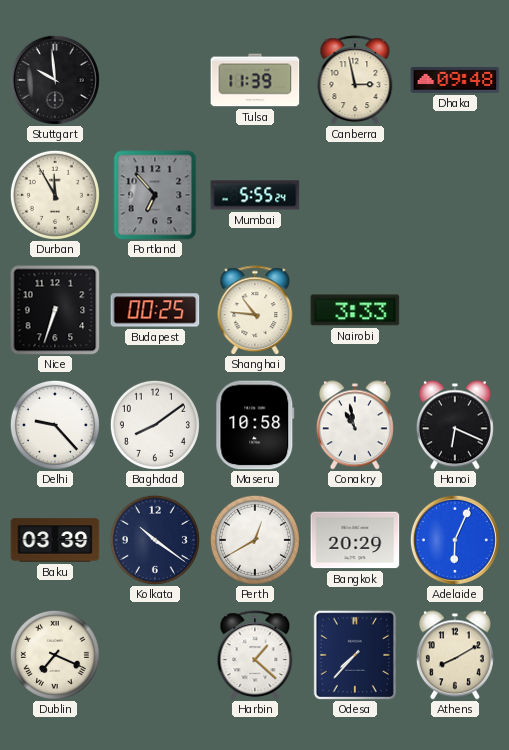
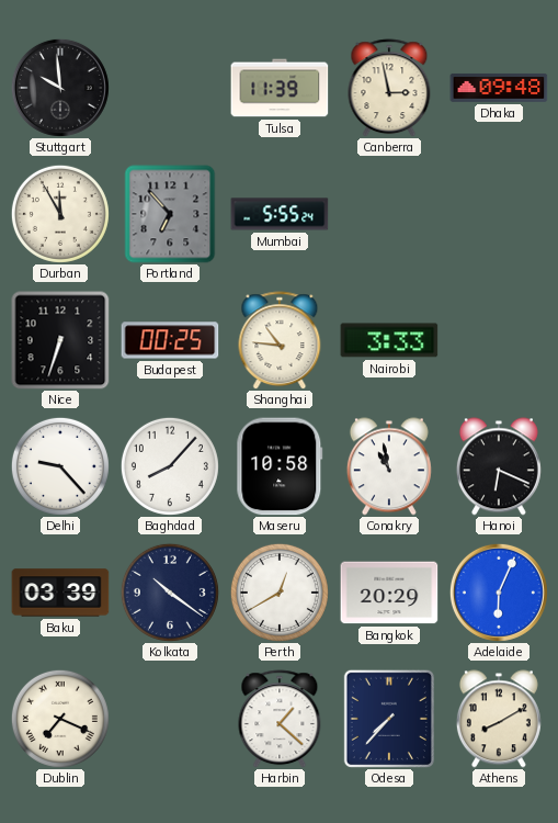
Baghdad: 8:09 -> 8:07 (170, 466)
